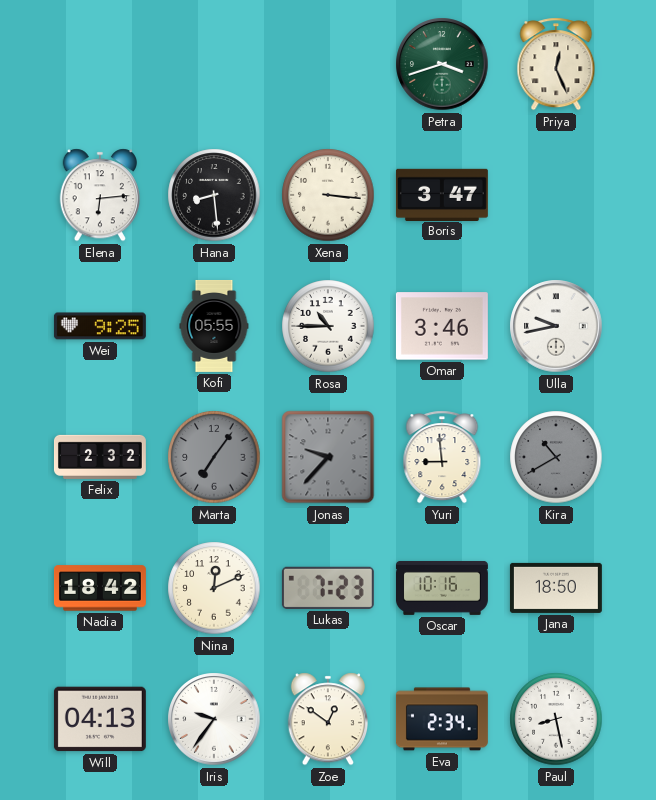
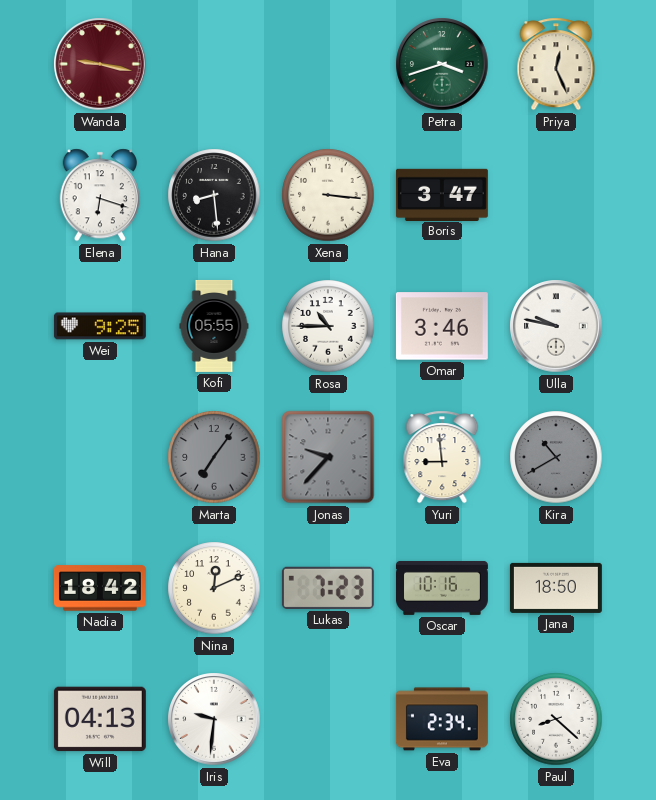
Wanda: none -> 9:17 (100, 64)
Elena: 6:14 -> 6:18 (99, 195)
Ulla: 9:43 -> 9:47 (556, 326)
Felix: 2:32 -> none (100, 457)
Iris: 9:36 -> 9:31 (214, 719)
Zoe: 12:51 -> none (327, 719)
Paul: 8:28 -> 8:22 (556, 719)
